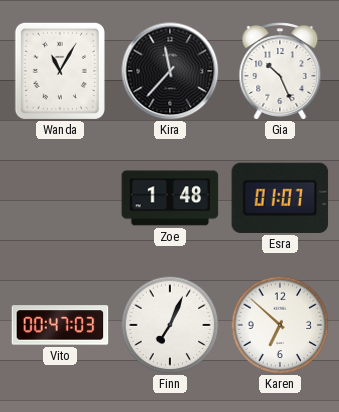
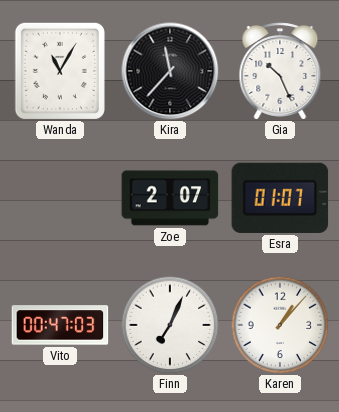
Zoe: 1:48 -> 2:07 (170, 198)
Karen: 6:52 -> 1:07 (280, 325)
